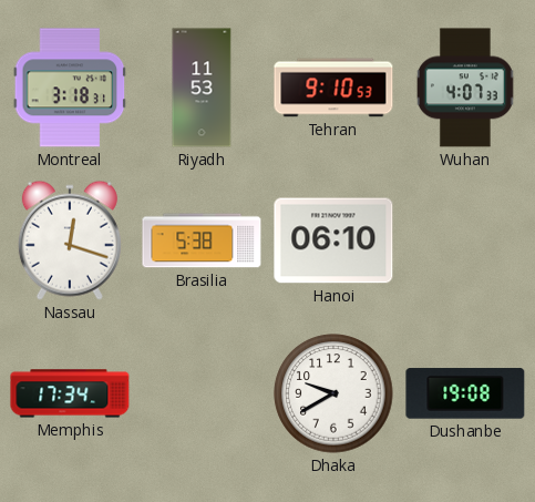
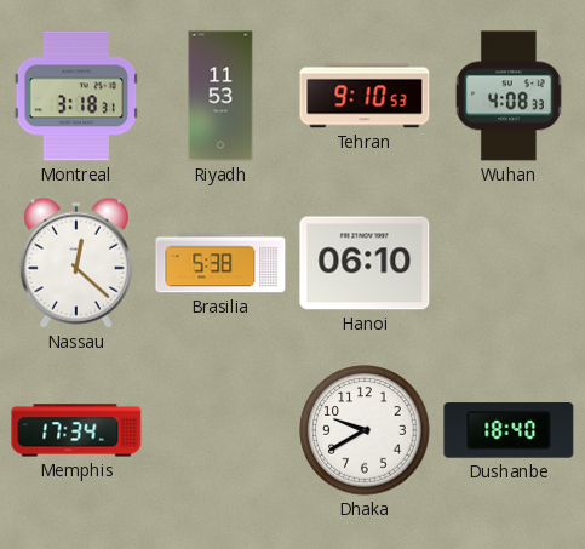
Wuhan: 4:07 -> 4:08 (509, 96)
Nassau: 12:18 -> 12:22 (76, 263)
Dushanbe: 19:08 -> 18:40 (509, 430)
